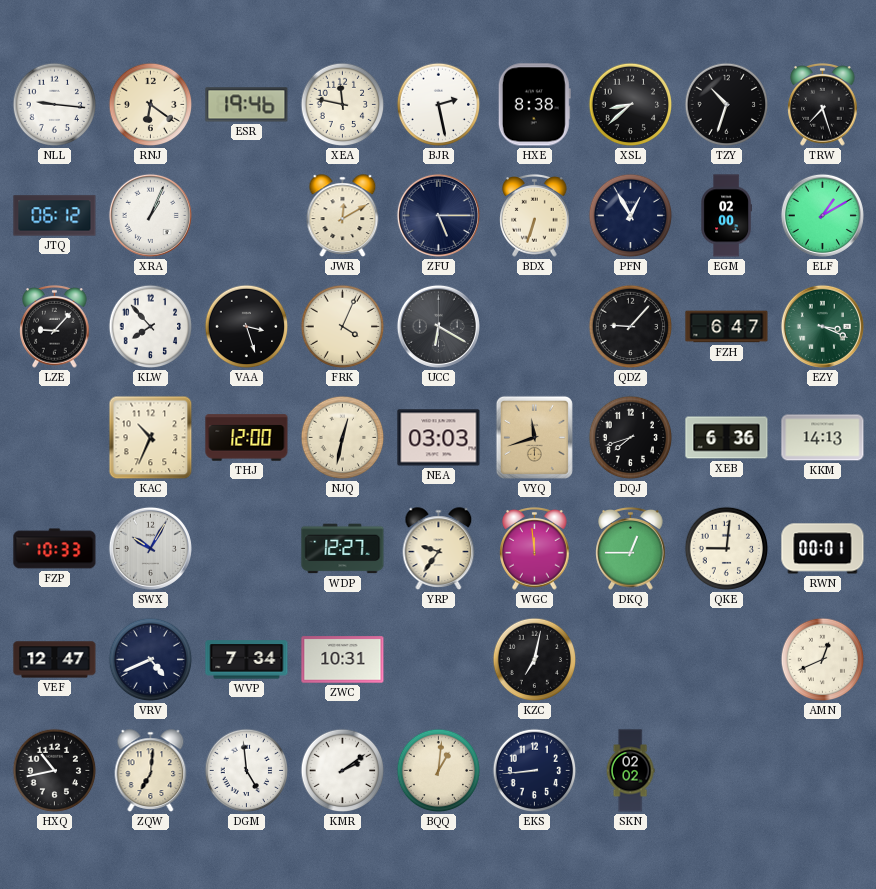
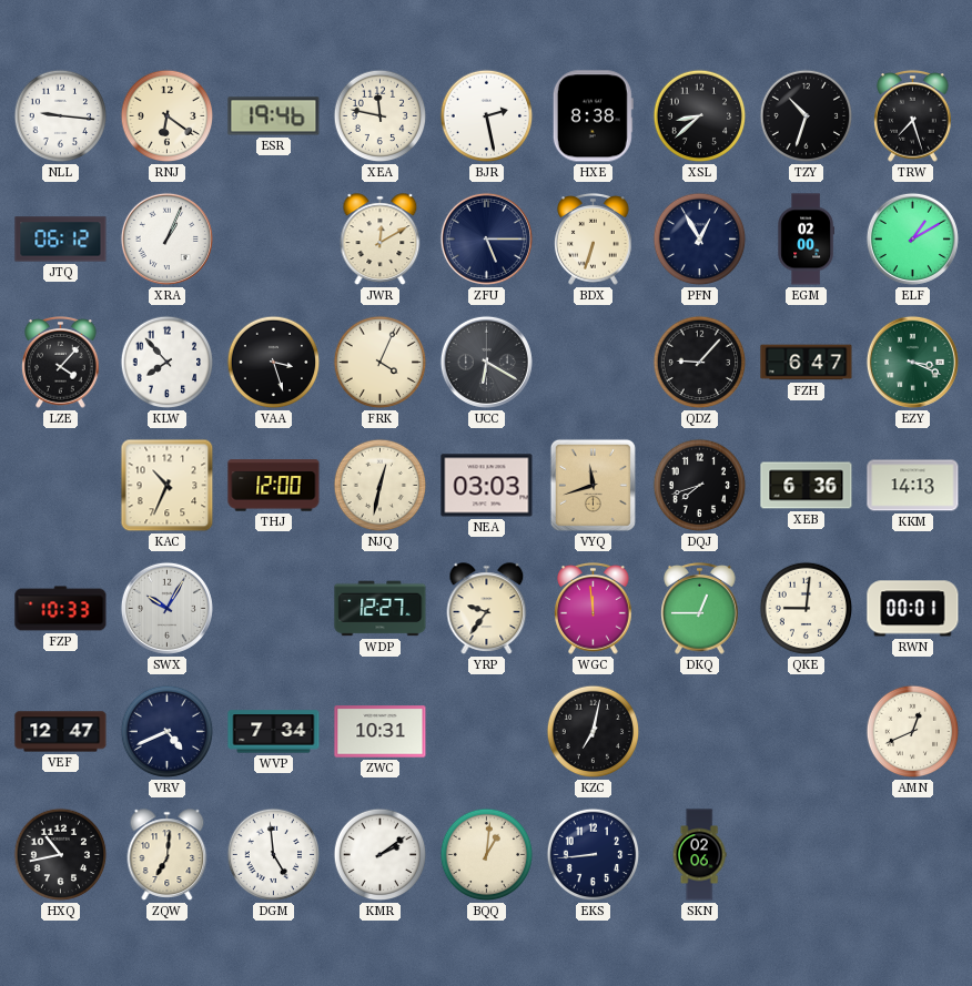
LZE: 9:07 -> 4:07 (61, 363)
SKN: 02:02 -> 02:06 (699, 855)
